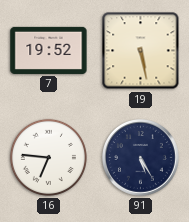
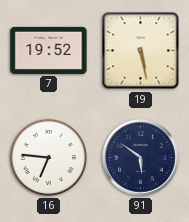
91: 5:25 -> 5:51 (141, 158)
